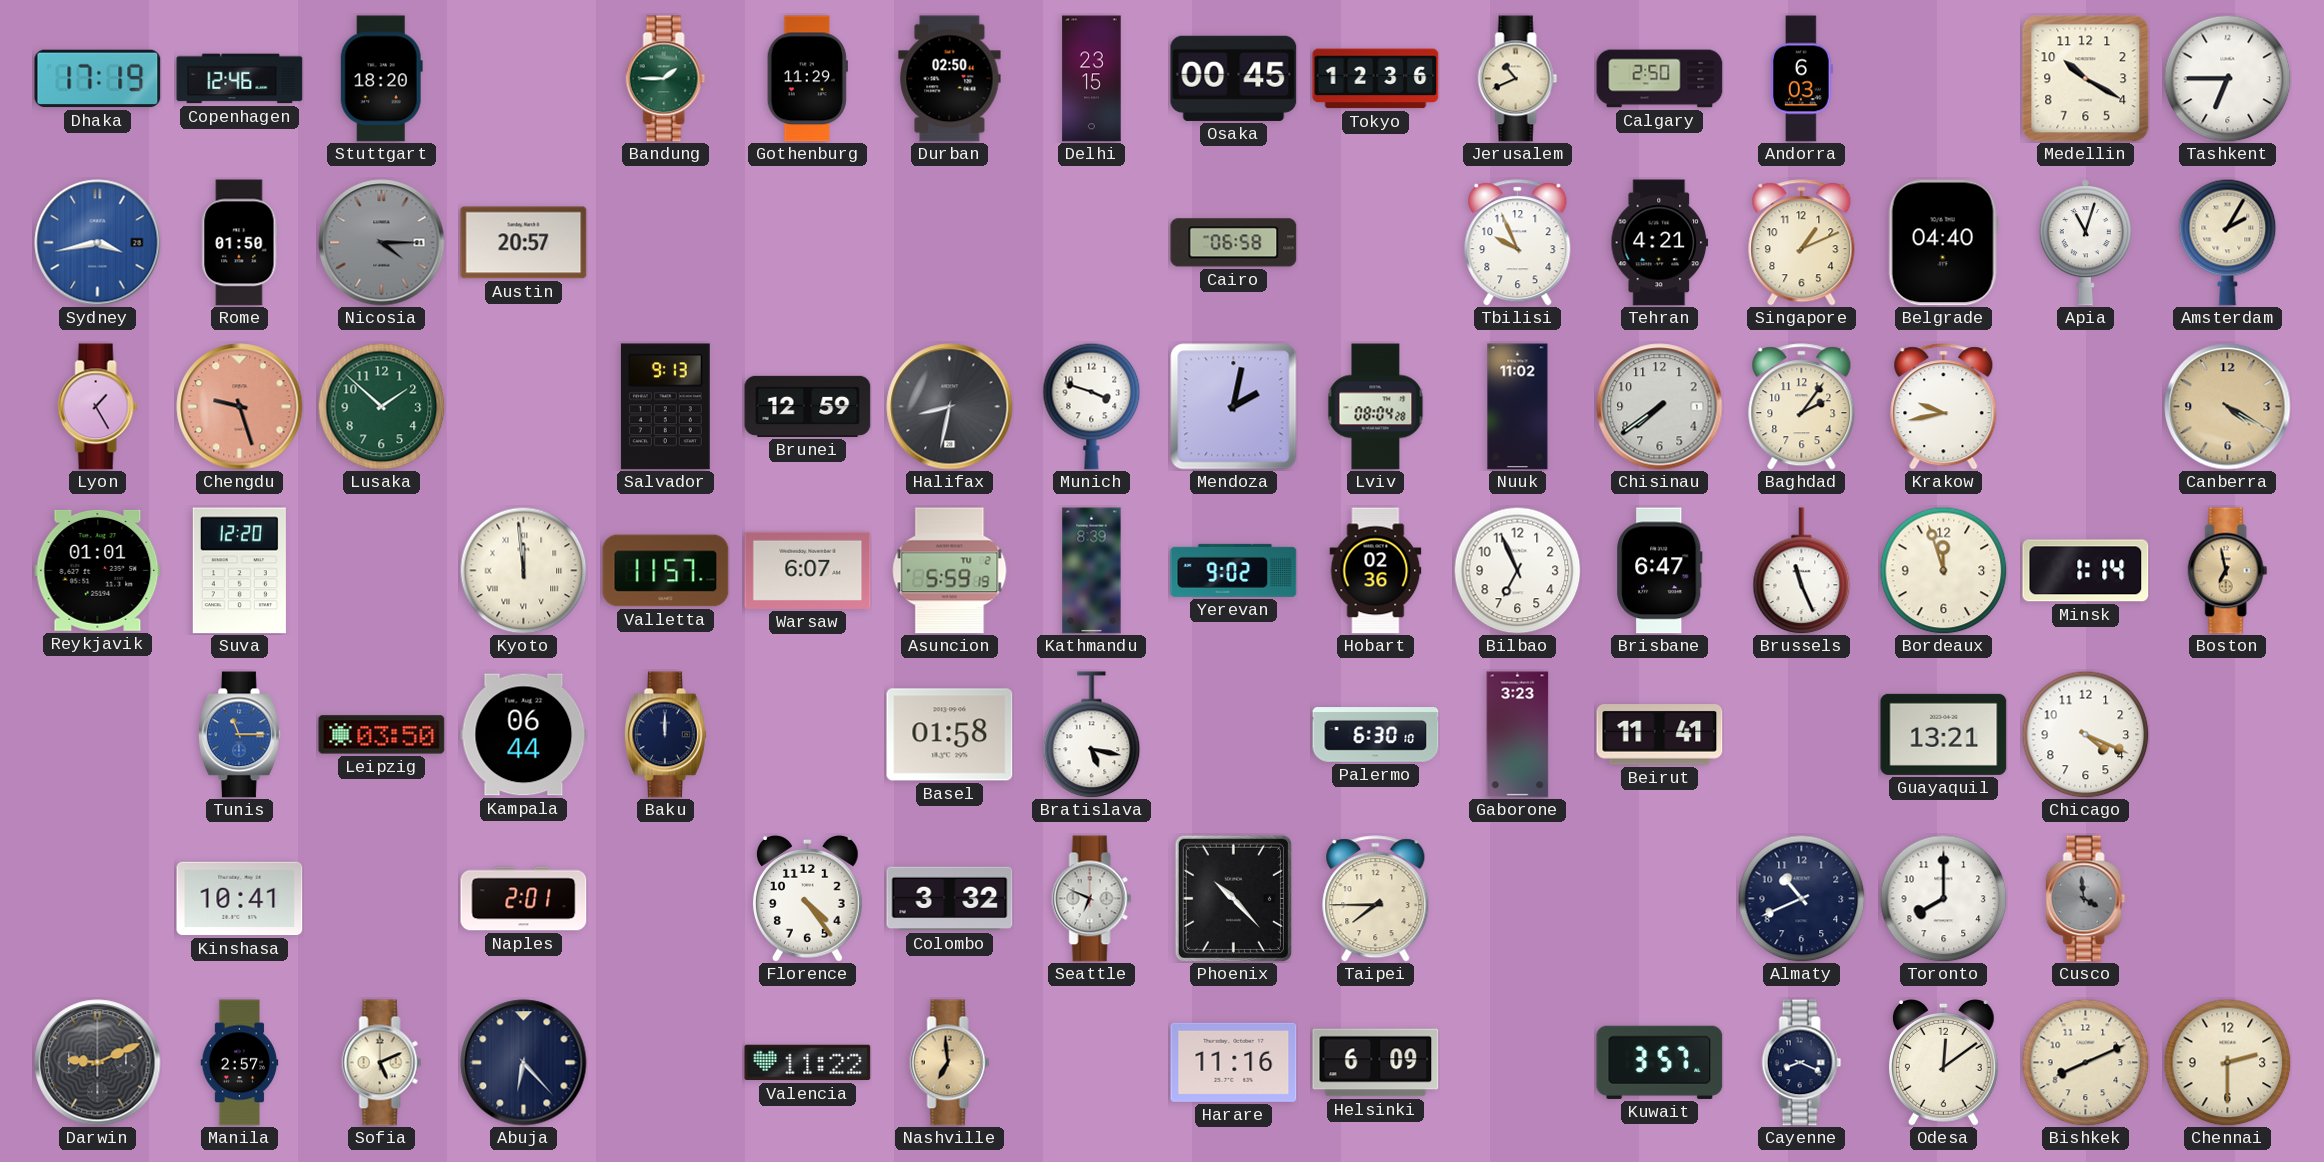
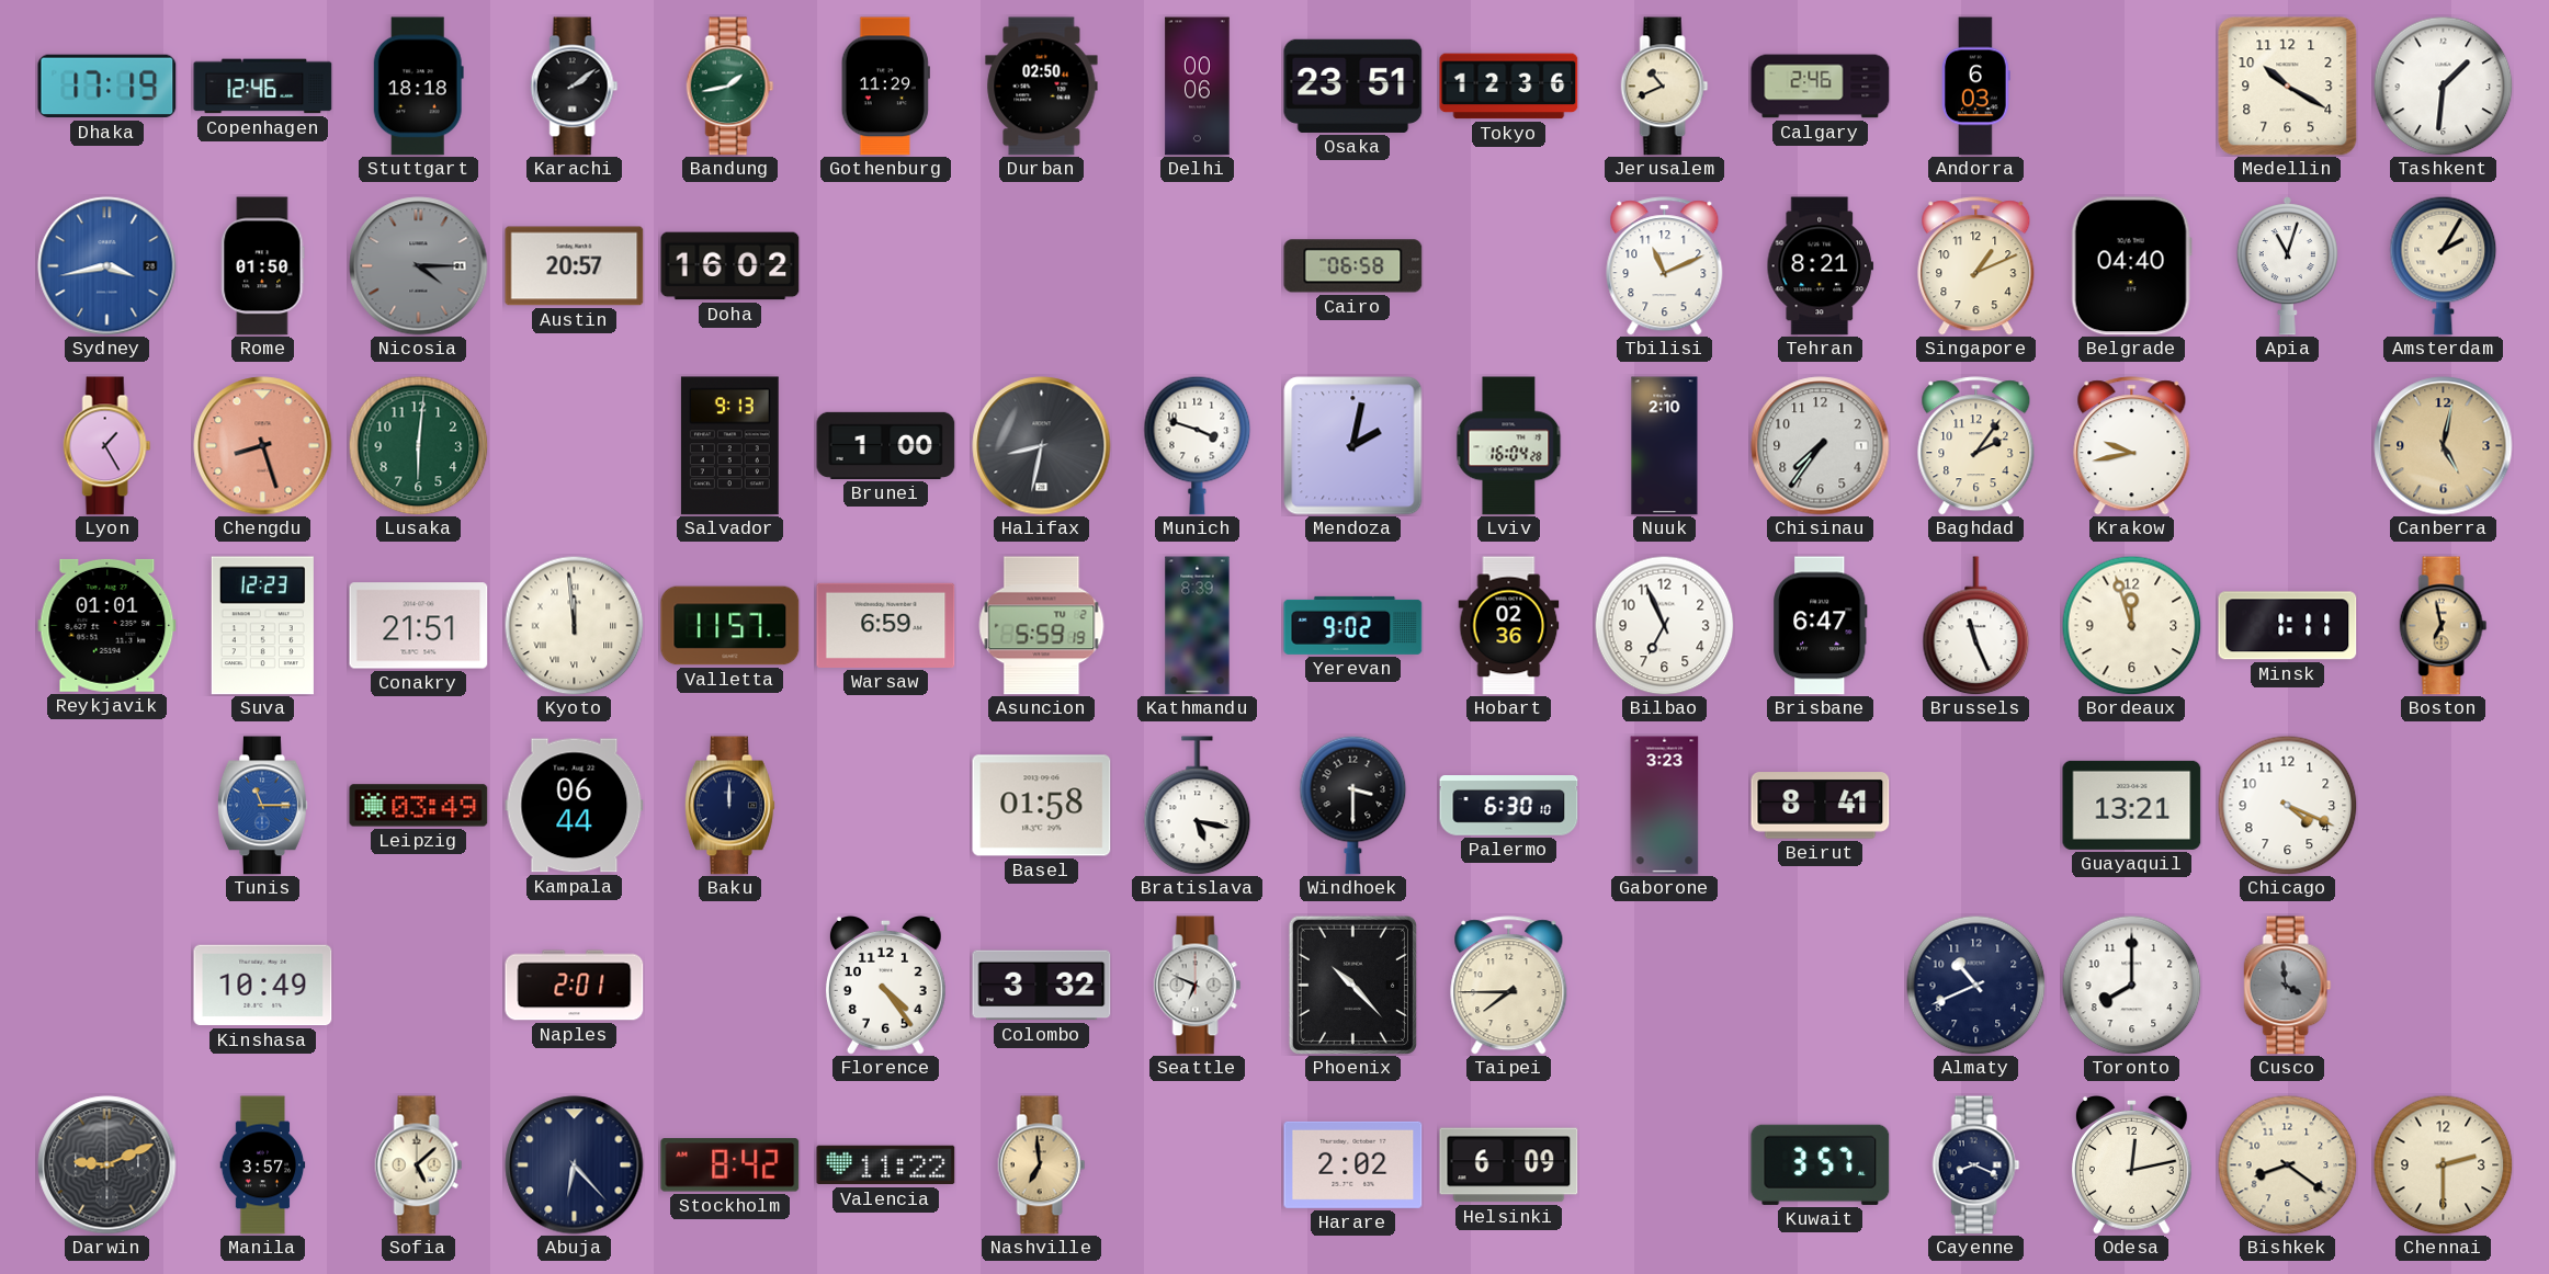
Stuttgart: 18:20 -> 18:18 (418, 87)
Karachi: none -> 2:09 (575, 87)
Bandung: 1:45 -> 1:43 (730, 87)
Delhi: 23:15 -> 00:06 (1198, 87)
Osaka: 00:45 -> 23:51 (1353, 86)
Calgary: 2:50 -> 2:46 (1821, 87)
Tashkent: 6:45 -> 1:31 (2443, 86)
Doha: none -> 16:02 (730, 266)
Tbilisi: 9:56 -> 11:11 (1665, 266)
Tehran: 4:21 -> 8:21 (1821, 266)
Chengdu: 9:27 -> 8:27 (263, 446)
Lusaka: 1:52 -> 6:01 (418, 445)
Brunei: 12:59 -> 1:00 (886, 445)
Lviv: 08:04 -> 16:04 (1509, 446)
Nuuk: 11:02 -> 2:10 (1665, 446)
Chisinau: 7:39 -> 7:36 (1821, 446)
Canberra: 4:20 -> 5:02 (2444, 446)
Suva: 12:20 -> 12:23 (262, 626)
Conakry: none -> 21:51 (419, 626)
Warsaw: 6:07 -> 6:59 (886, 625)
Minsk: 1:14 -> 1:11 (2288, 626)
Leipzig: 03:50 -> 03:49 (419, 806)
Windhoek: none -> 3:30 (1353, 805)
Beirut: 11:41 -> 8:41 (1821, 806)
Kinshasa: 10:41 -> 10:49 (263, 986)
Manila: 2:57 -> 3:57 (263, 1165)
Sofia: 5:11 -> 5:08 (419, 1165)
Stockholm: none -> 8:42 (730, 1165)
Harare: 11:16 -> 2:02 (1353, 1164)
Odesa: 12:09 -> 12:13 (2131, 1165)
Bishkek: 8:11 -> 8:21 (2287, 1164)
